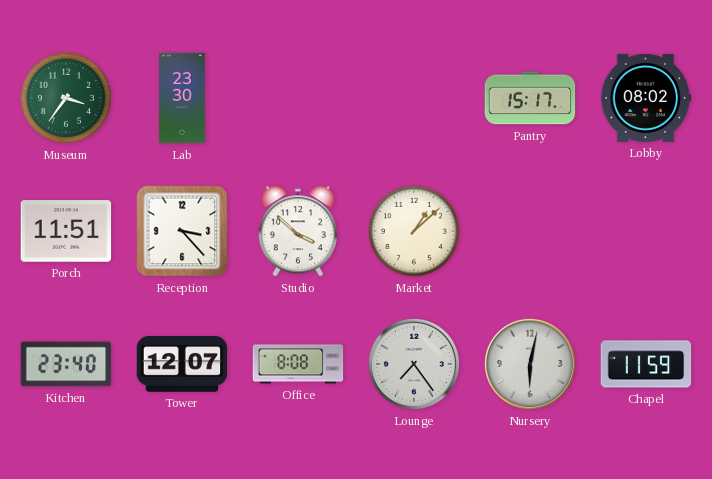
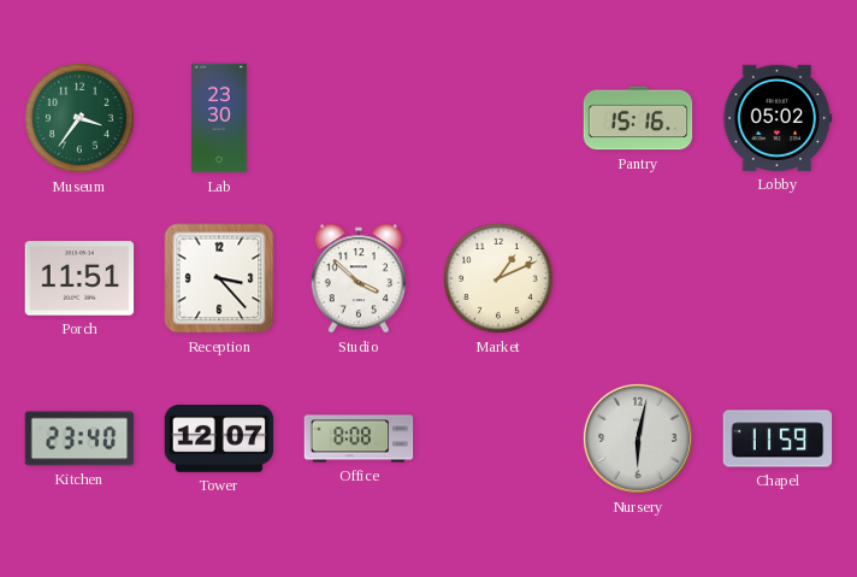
Pantry: 15:17 -> 15:16 (638, 118)
Lobby: 08:02 -> 05:02 (778, 118)
Market: 1:08 -> 1:11 (498, 278)
Lounge: 7:24 -> none (414, 364)
